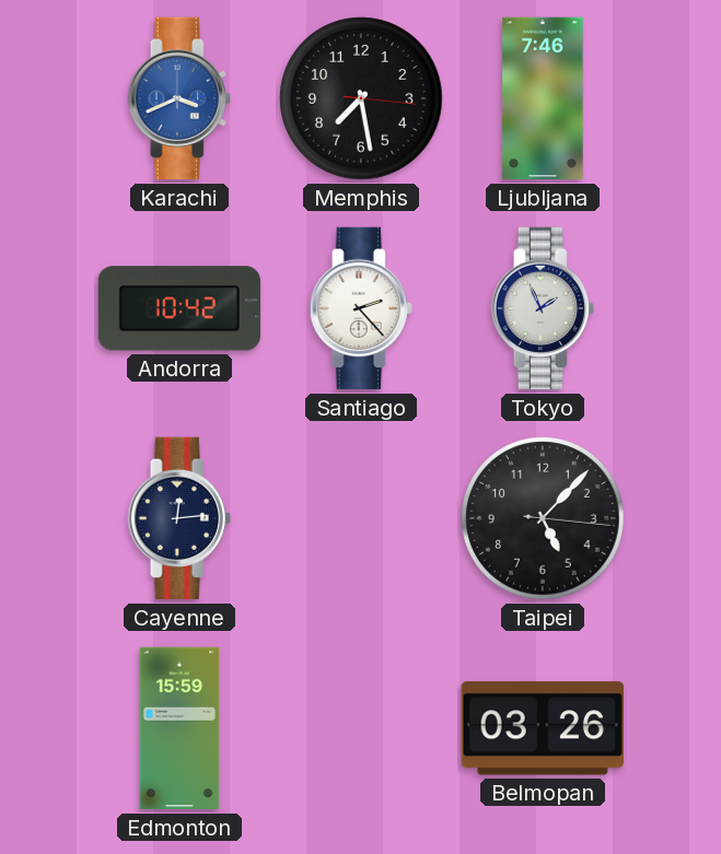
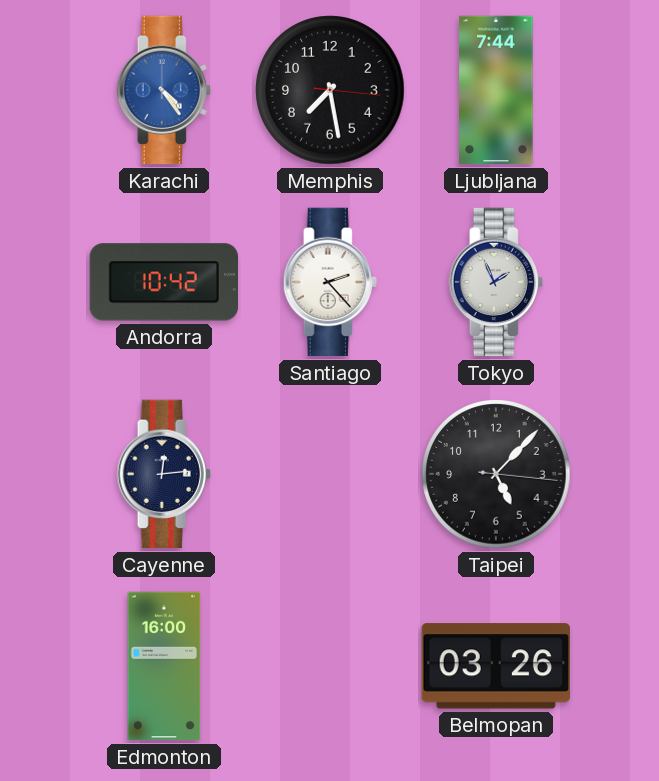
Karachi: 3:41 -> 4:24 (164, 90)
Ljubljana: 7:46 -> 7:44 (496, 90)
Edmonton: 15:59 -> 16:00 (164, 666)
